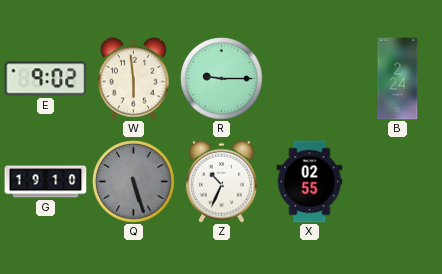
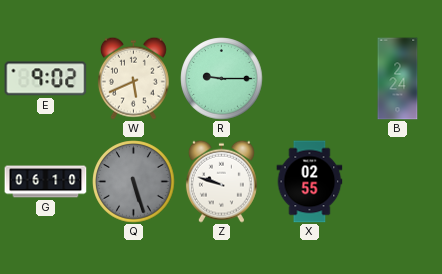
W: 5:59 -> 5:41 (133, 78)
G: 19:10 -> 06:10 (46, 182)
Z: 10:34 -> 9:48 (221, 181)
